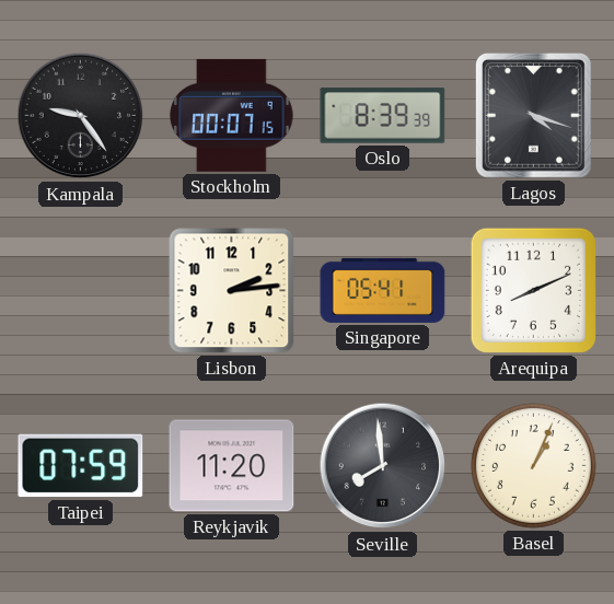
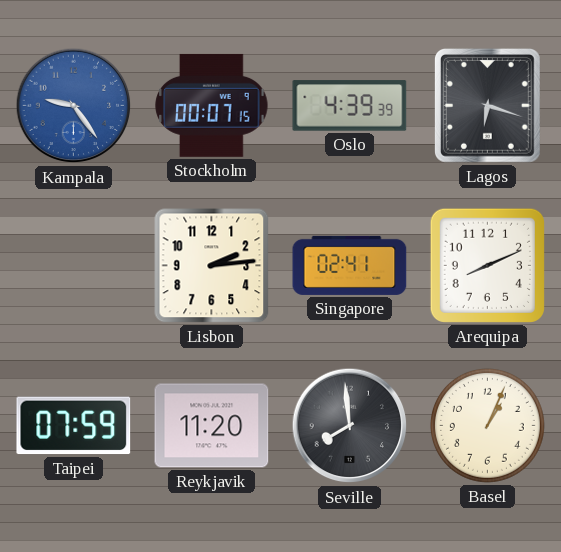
Kampala dial: black -> blue (74, 106)
Oslo: 8:39 -> 4:39 (350, 106)
Lagos: 4:18 -> 6:18 (487, 106)
Singapore: 05:41 -> 02:41 (350, 265)
